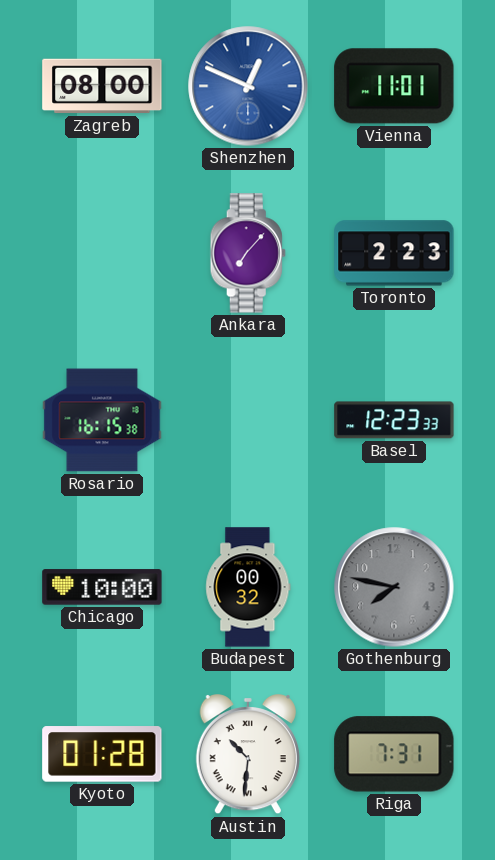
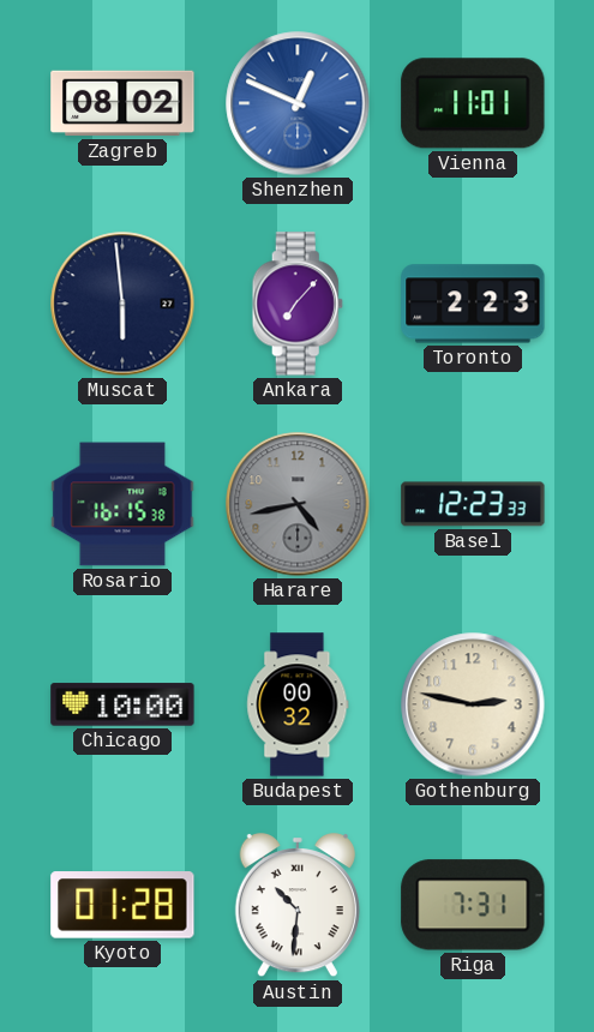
Zagreb: 08:00 -> 08:02 (122, 103)
Muscat: none -> 5:59 (122, 304)
Harare: none -> 4:43 (298, 504)
Gothenburg: 7:47 -> 2:47 (473, 704)
Gothenburg dial: grey -> cream (473, 704)
